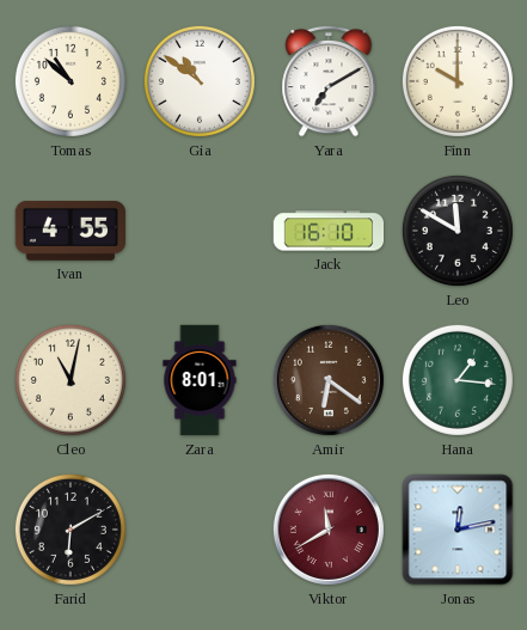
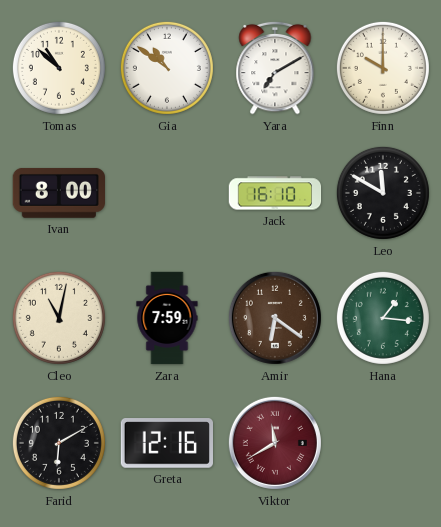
Ivan: 4:55 -> 8:00 (58, 193)
Zara: 8:01 -> 7:59 (167, 318)
Greta: none -> 12:16 (166, 443)
Jonas: 12:13 -> none (458, 530)
